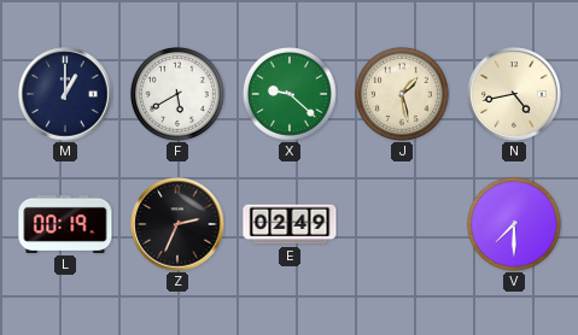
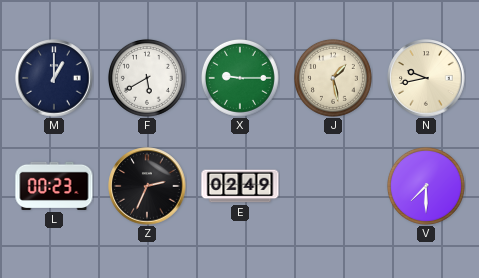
X: 9:22 -> 9:15 (240, 78)
N: 4:43 -> 9:43 (426, 78)
L: 00:19 -> 00:23 (54, 186)
